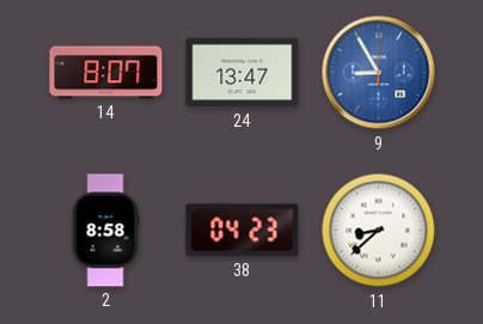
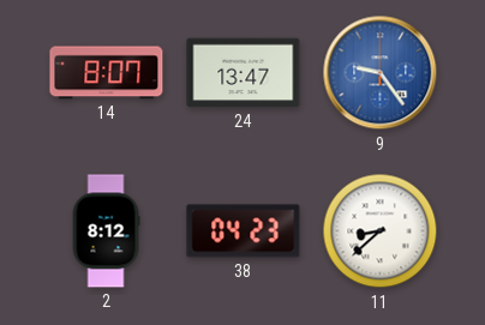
9: 8:55 -> 9:24 (381, 73)
2: 8:58 -> 8:12 (106, 231)
